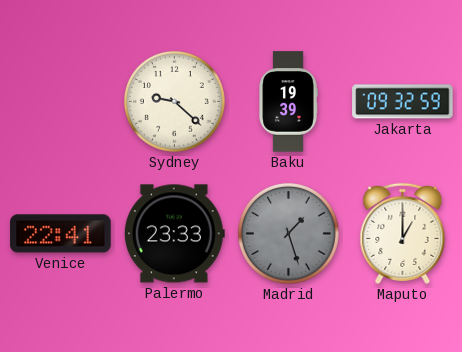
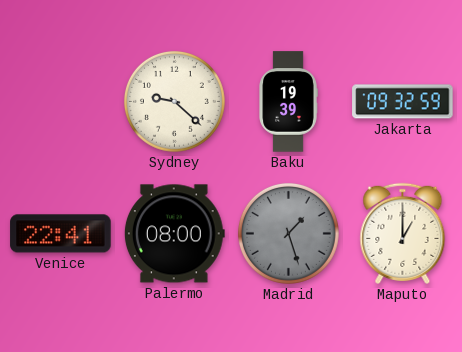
Palermo: 23:33 -> 08:00 (174, 234)
